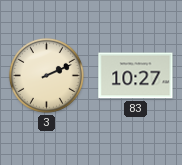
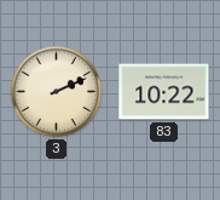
83: 10:27 -> 10:22 (164, 92)
